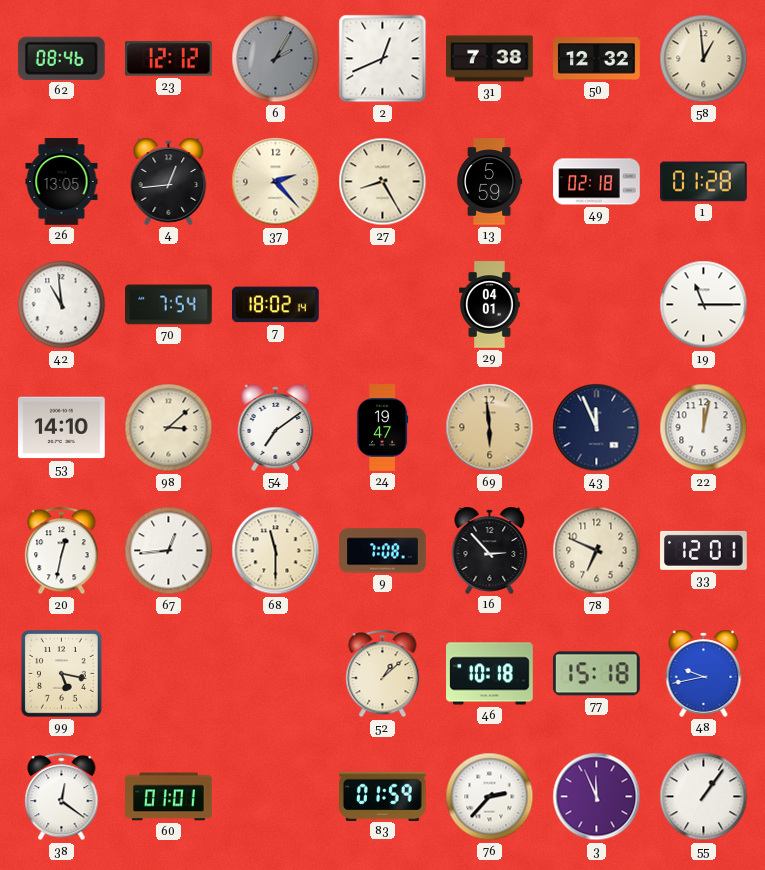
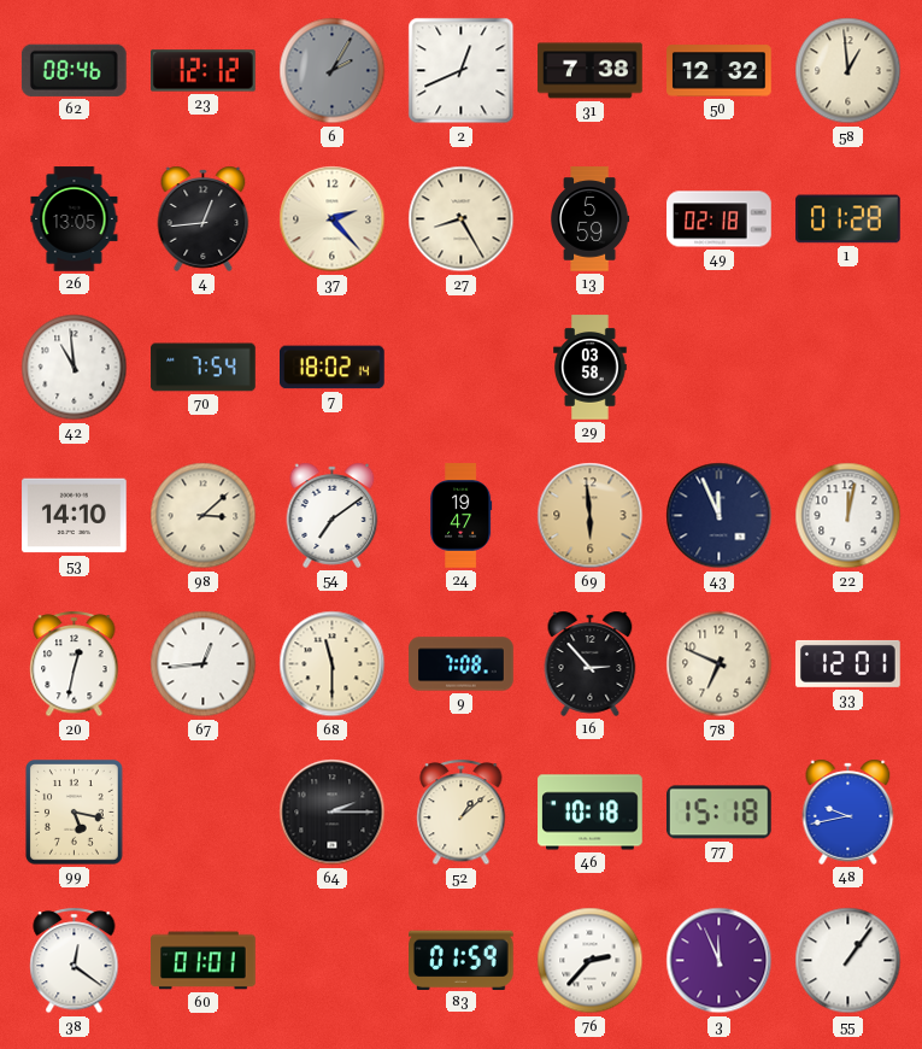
29: 04:01 -> 03:58 (591, 368)
19: 11:15 -> none (704, 305)
64: none -> 2:15 (333, 813)
